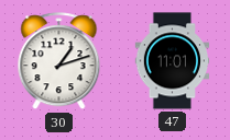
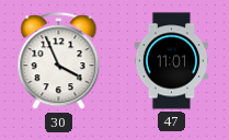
30: 1:12 -> 3:56 (59, 61)
